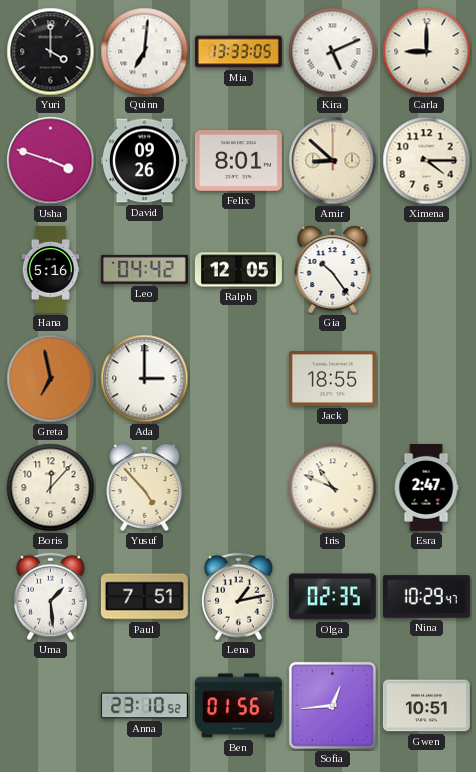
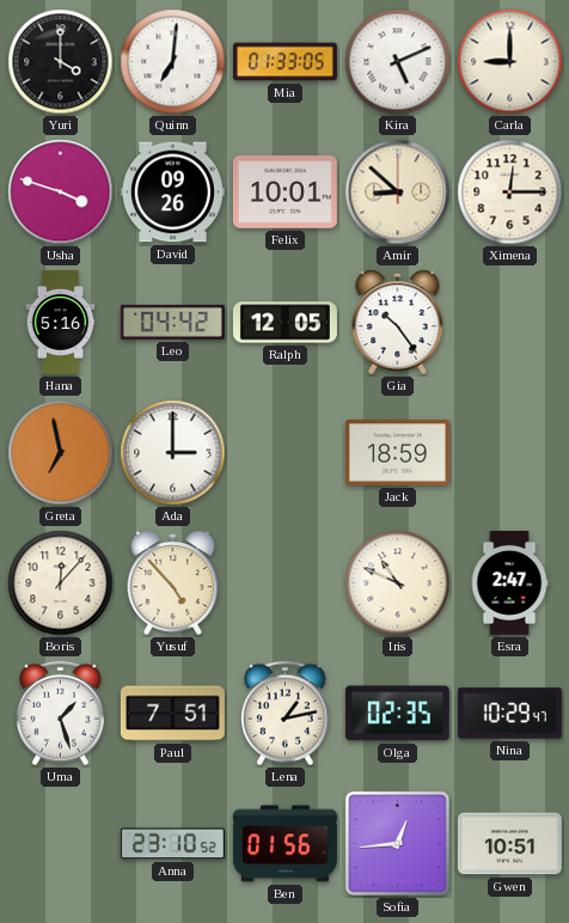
Mia: 13:33 -> 01:33 (284, 62)
Felix: 8:01 -> 10:01 (284, 192)
Ximena: 4:15 -> 12:15 (510, 192)
Jack: 18:55 -> 18:59 (397, 453)
Uma: 1:29 -> 1:27 (61, 714)
